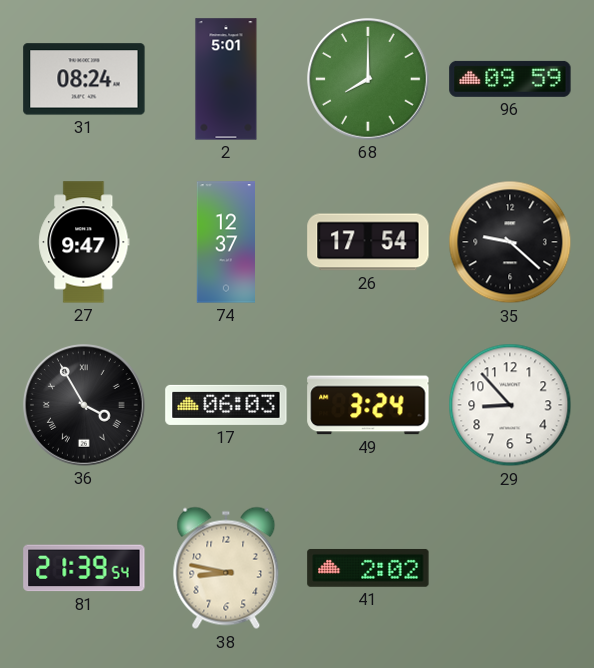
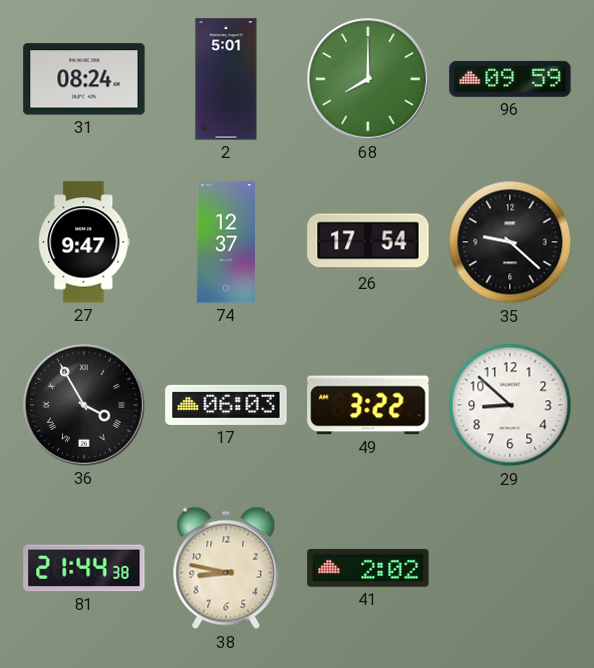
49: 3:24 -> 3:22 (368, 405)
29: 8:53 -> 8:52 (510, 405)
81: 21:39 -> 21:44 (84, 568)
